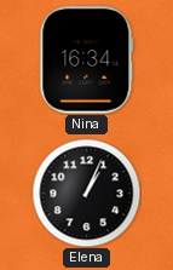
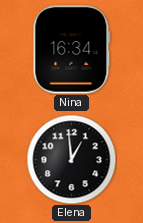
Elena: 1:04 -> 12:59 (71, 159)
